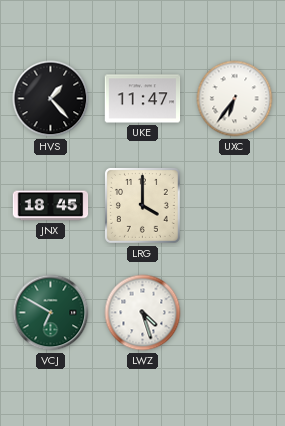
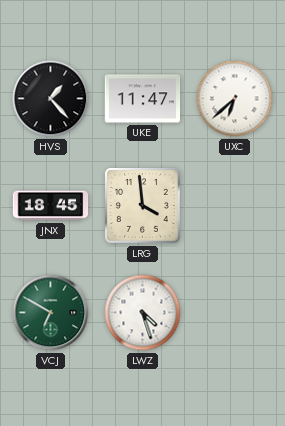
UXC: 6:36 -> 6:38 (235, 99)
LRG: 4:00 -> 3:59 (142, 205)
